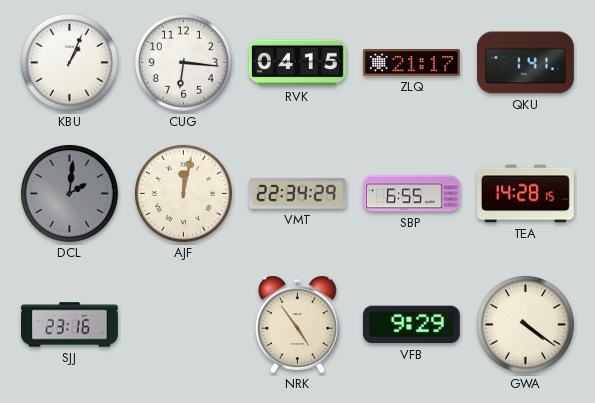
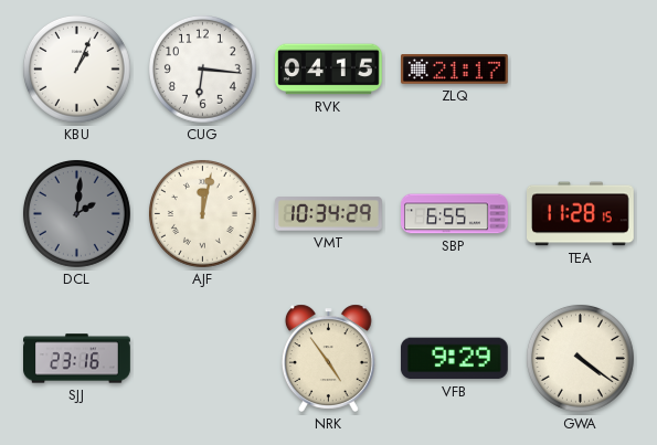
QKU: 1:41 -> none (526, 63)
VMT: 22:34 -> 10:34 (329, 214)
TEA: 14:28 -> 11:28 (581, 214)
